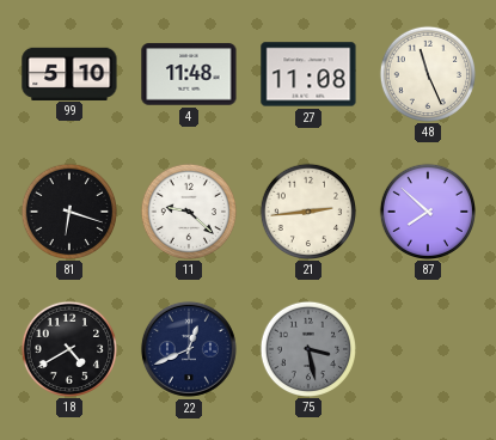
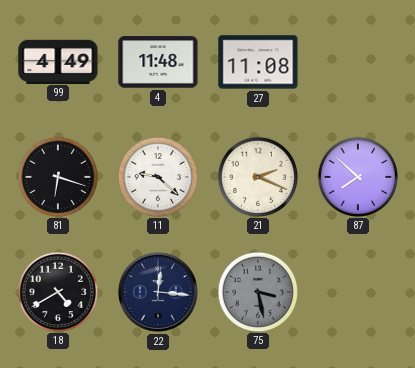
99: 5:10 -> 4:49 (58, 61)
48: 11:26 -> none (427, 73)
21: 2:44 -> 2:19 (257, 176)
22: 12:41 -> 12:16 (158, 292)
